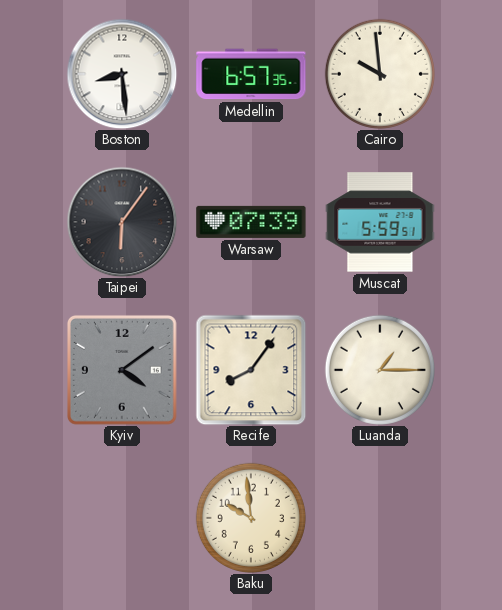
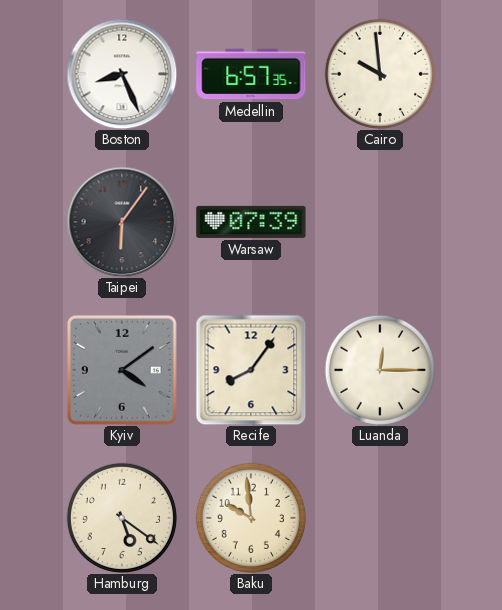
Boston: 8:29 -> 8:26 (122, 74)
Muscat: 5:59 -> none (380, 222)
Luanda: 1:15 -> 12:15 (380, 370)
Hamburg: none -> 5:21 (122, 518)
